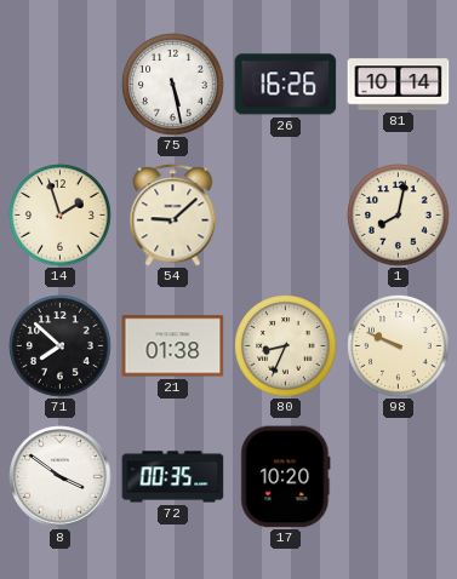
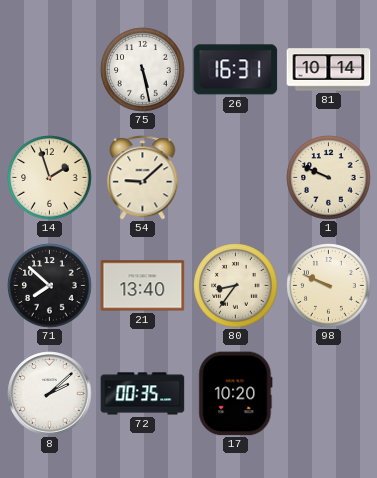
26: 16:26 -> 16:31 (236, 70)
1: 8:02 -> 9:49 (329, 178)
21: 01:38 -> 13:40 (143, 286)
80: 8:34 -> 8:36 (236, 286)
8: 3:51 -> 2:08 (50, 394)
